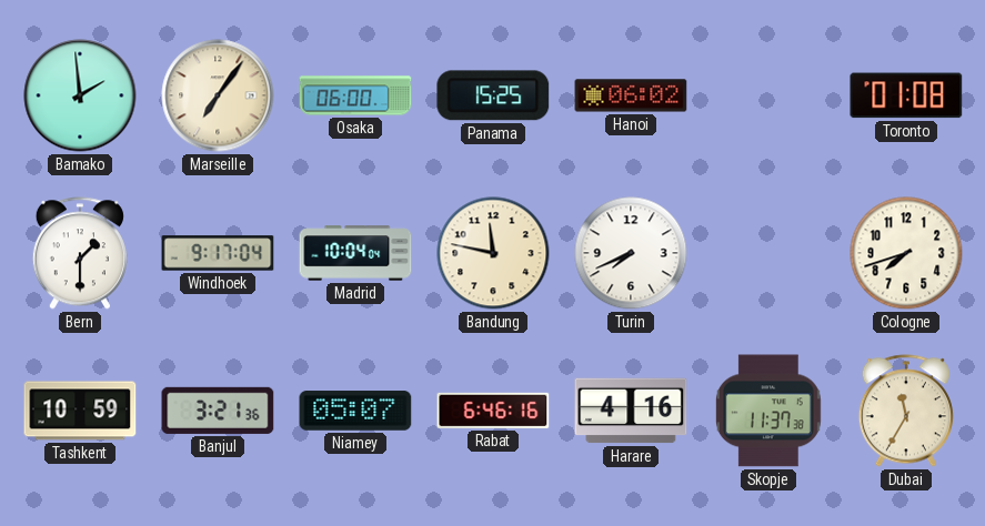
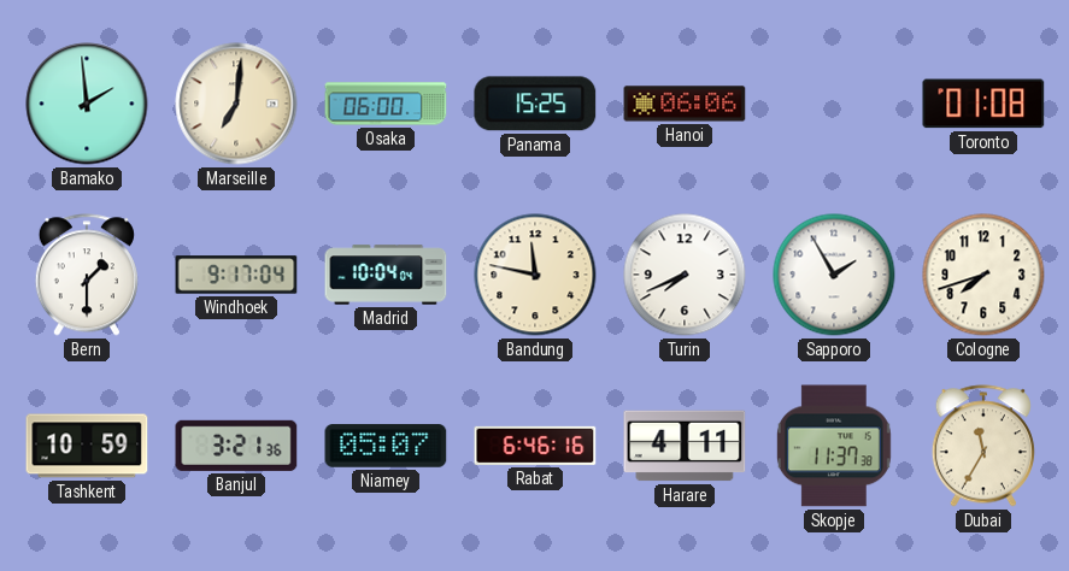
Marseille: 7:06 -> 7:01 (236, 104)
Hanoi: 06:02 -> 06:06 (685, 104)
Sapporo: none -> 1:55 (834, 275)
Harare: 4:16 -> 4:11 (685, 446)
